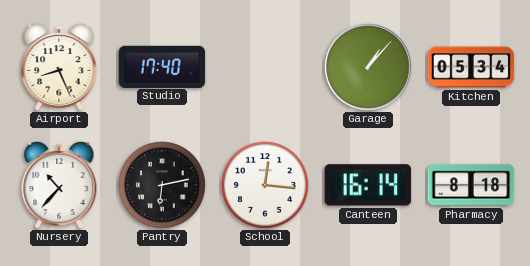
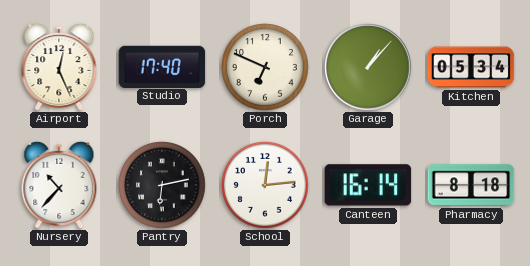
Airport: 8:26 -> 12:26 (59, 67)
Porch: none -> 6:49 (266, 68)
School: 12:16 -> 12:14 (266, 186)
